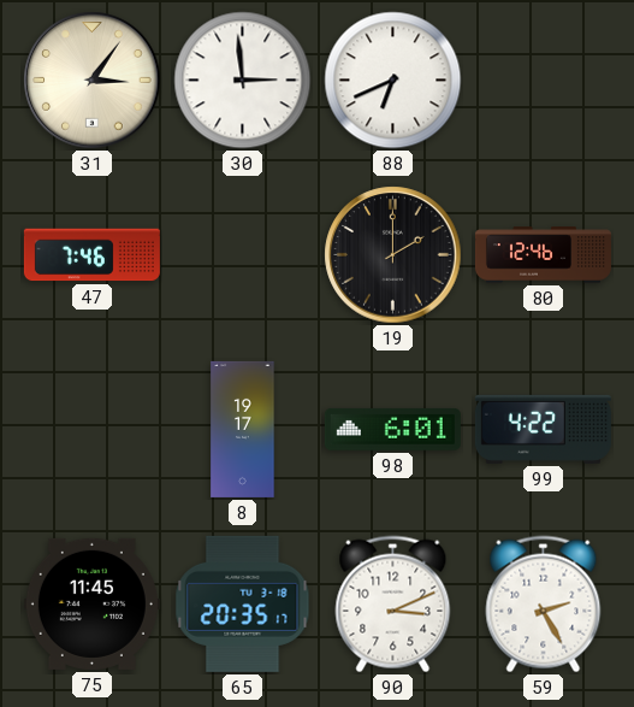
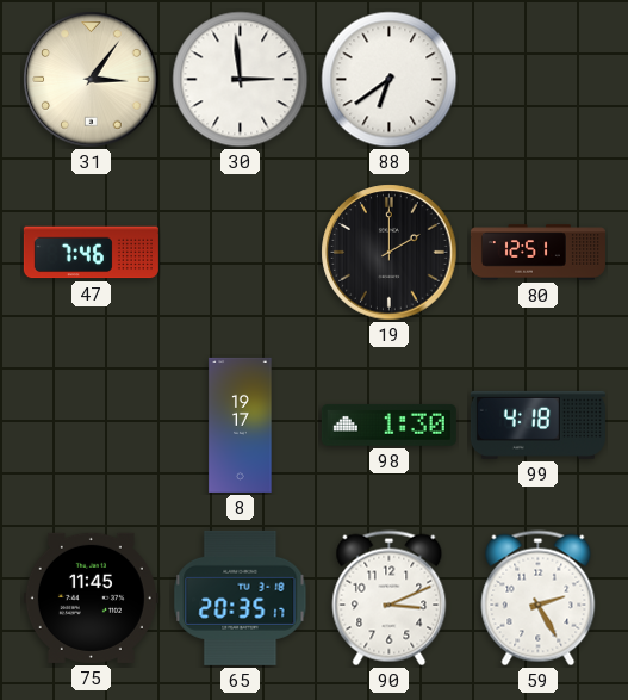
88: 6:41 -> 6:39 (390, 80)
80: 12:46 -> 12:51 (537, 253)
98: 6:01 -> 1:30 (388, 426)
99: 4:22 -> 4:18 (537, 425)
